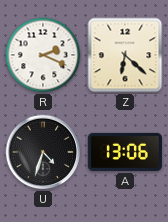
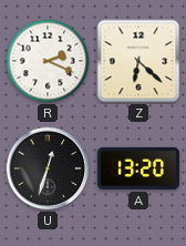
U: 4:33 -> 12:33 (48, 168)
A: 13:06 -> 13:20 (138, 168)
